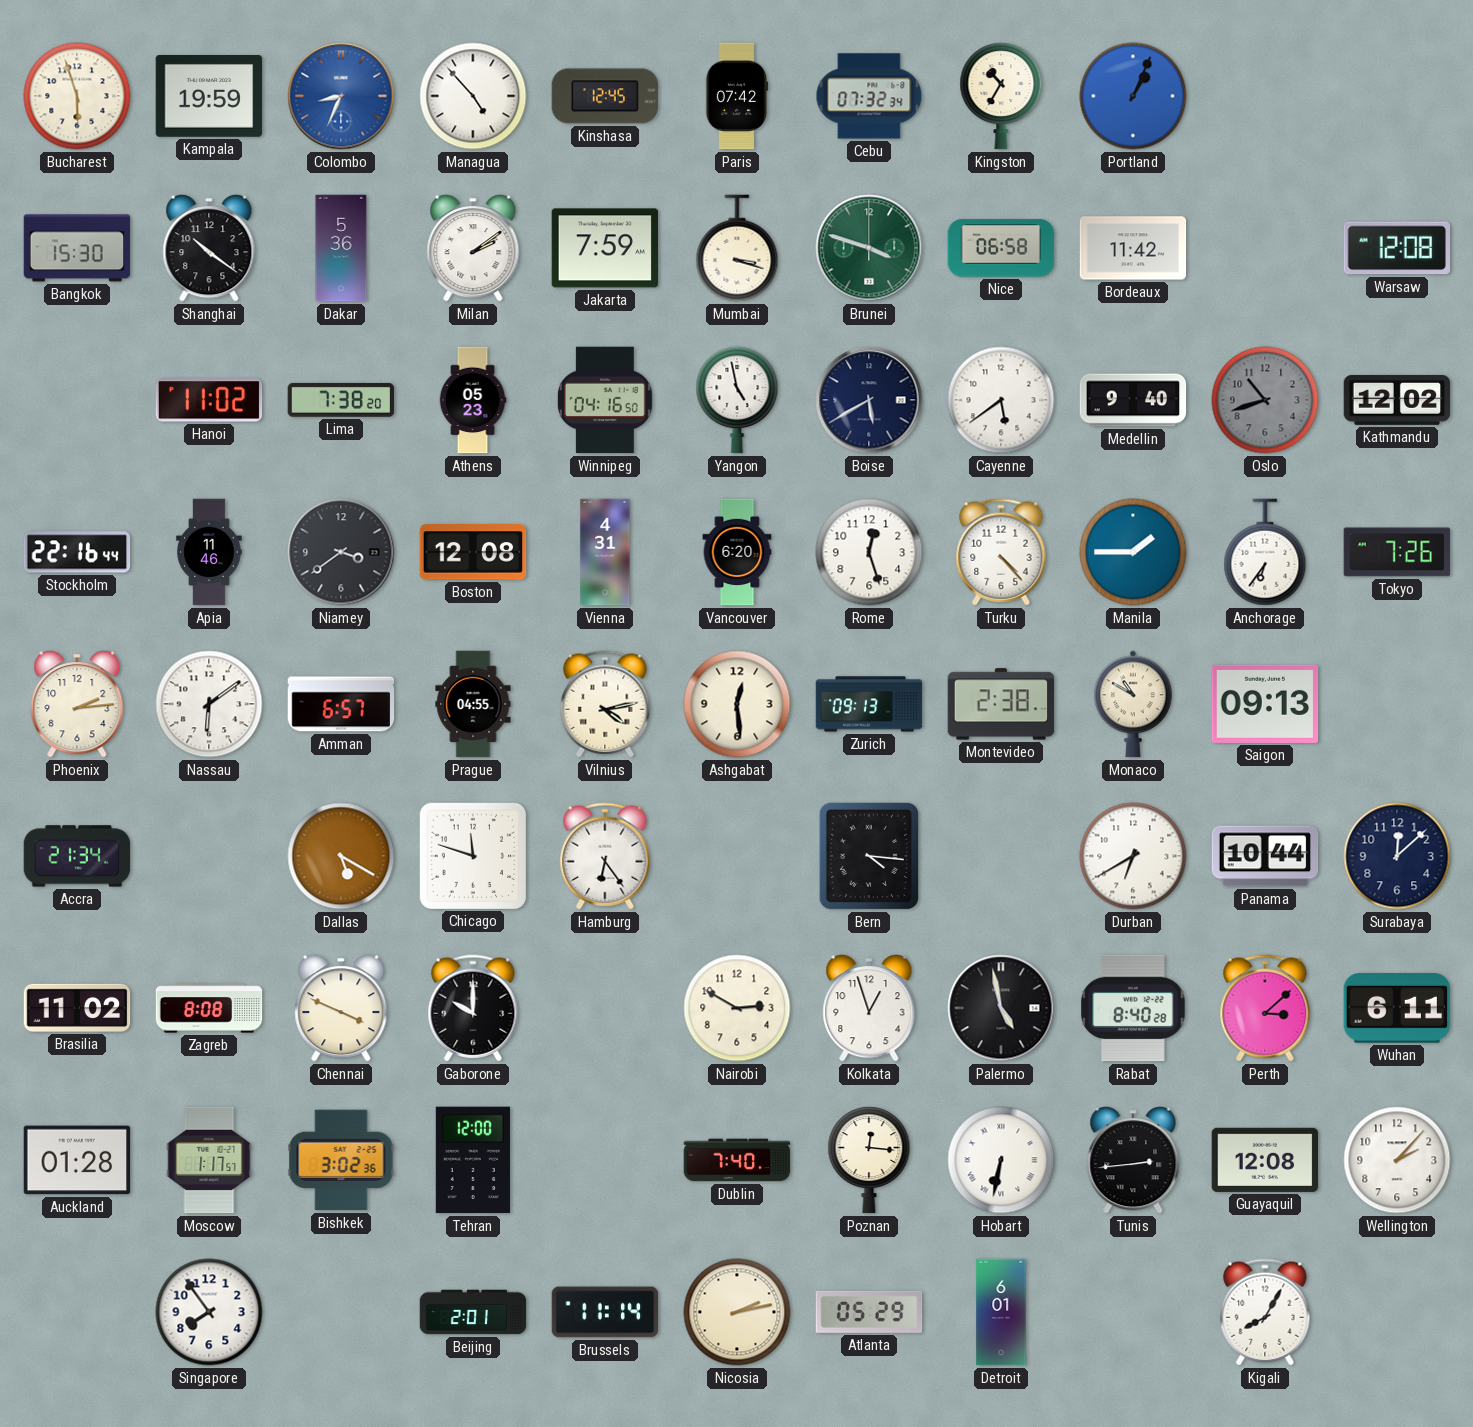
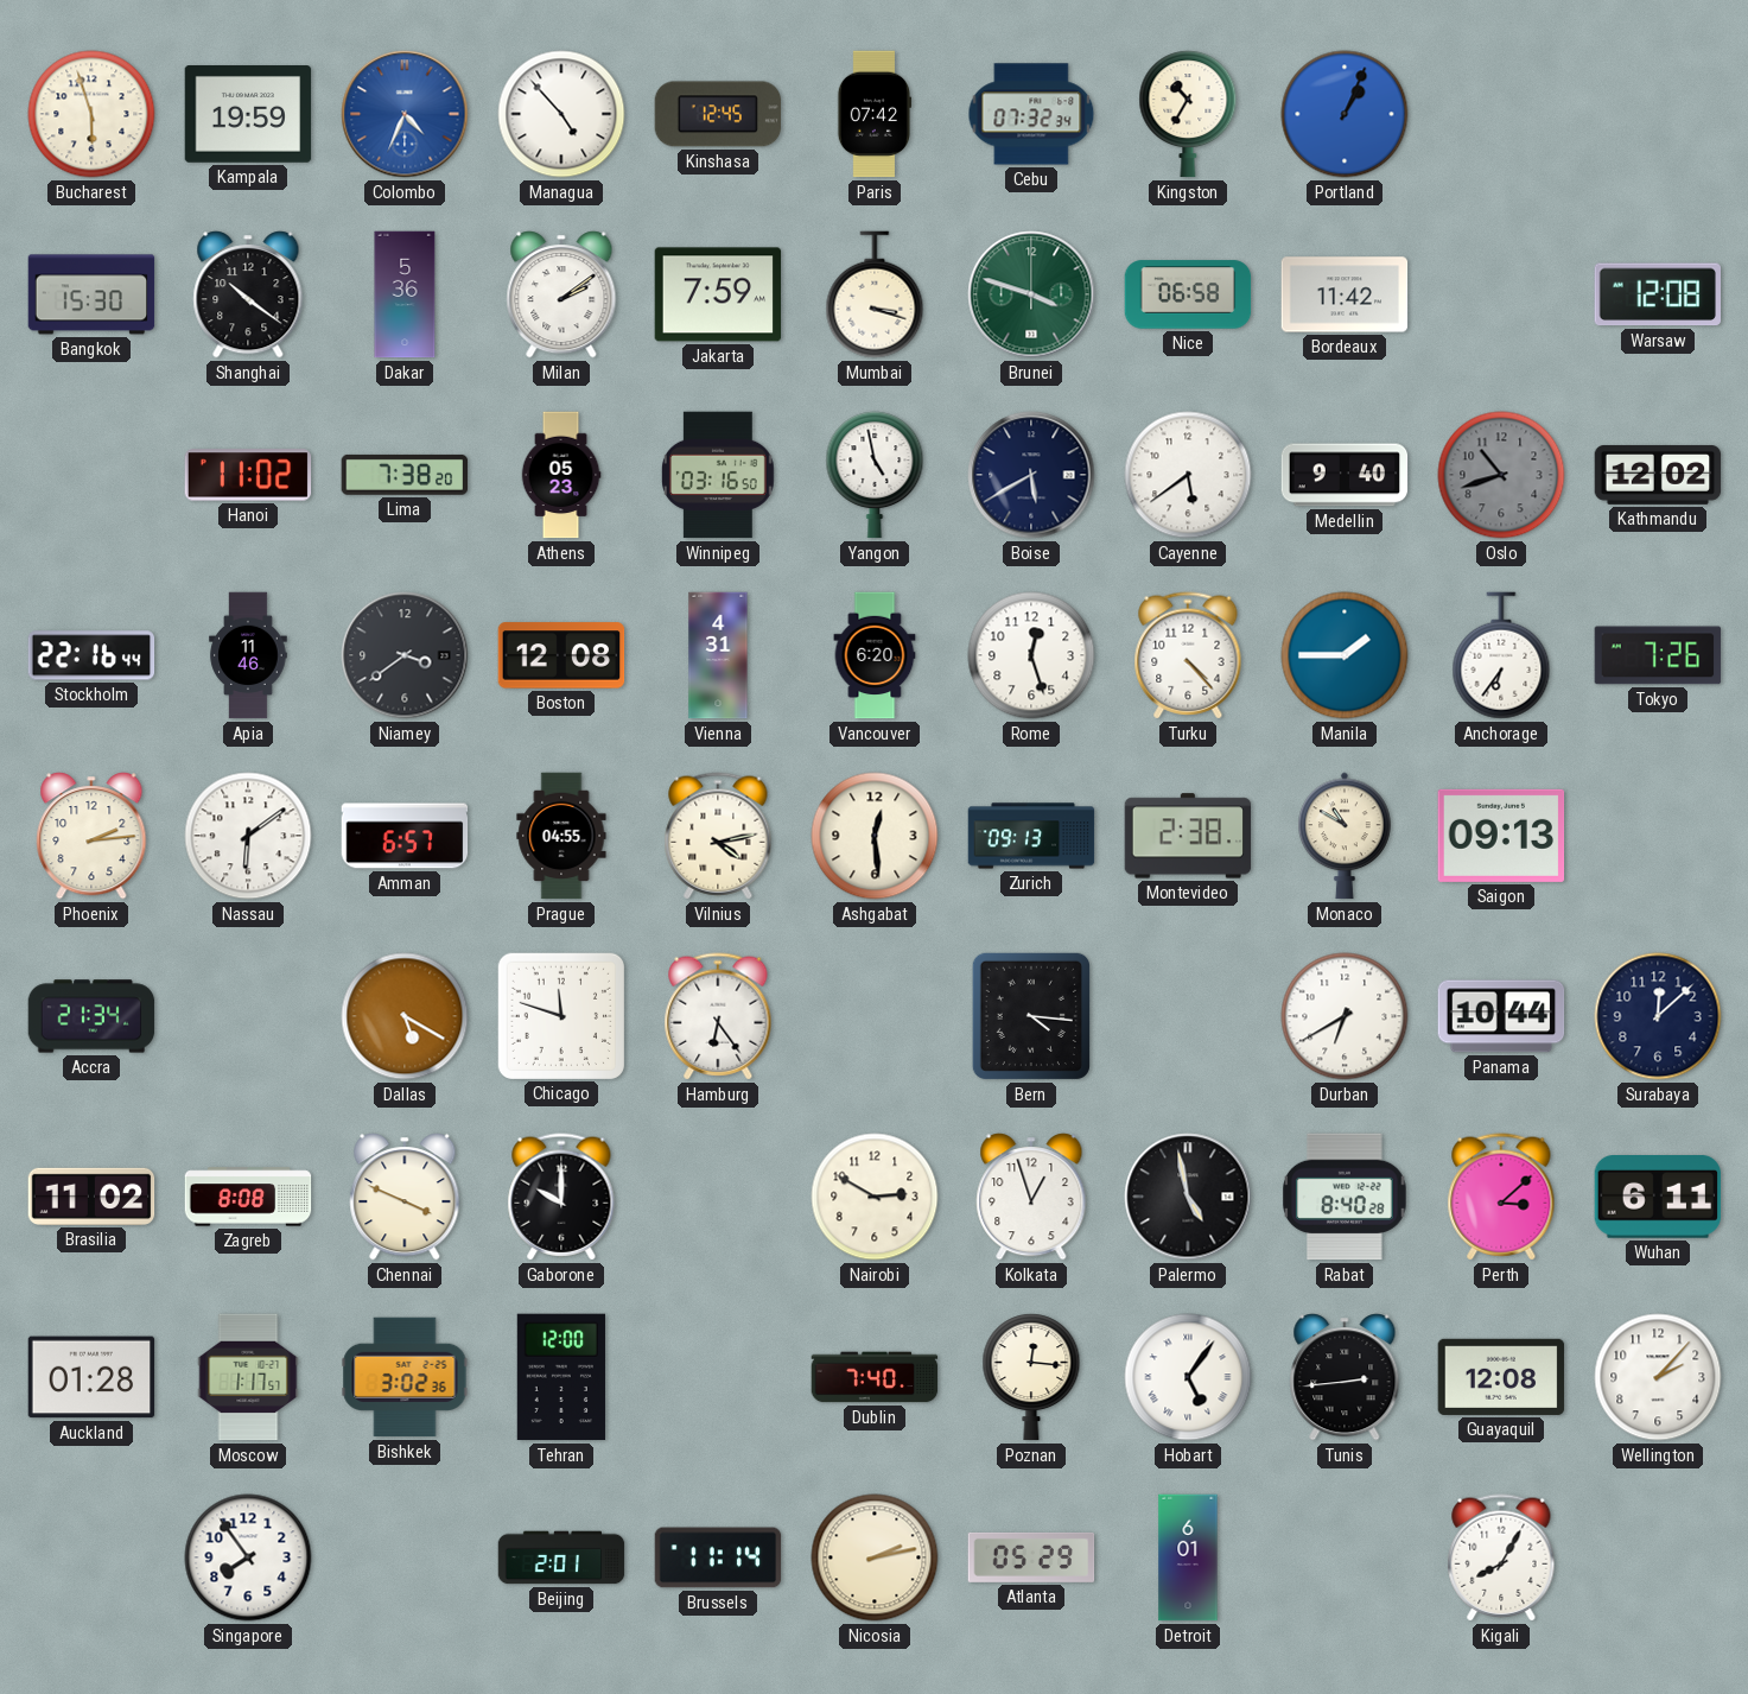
Colombo: 8:34 -> 4:34 (405, 114)
Winnipeg: 04:16 -> 03:16 (718, 475)
Hobart: 6:32 -> 5:06 (1188, 1377)
